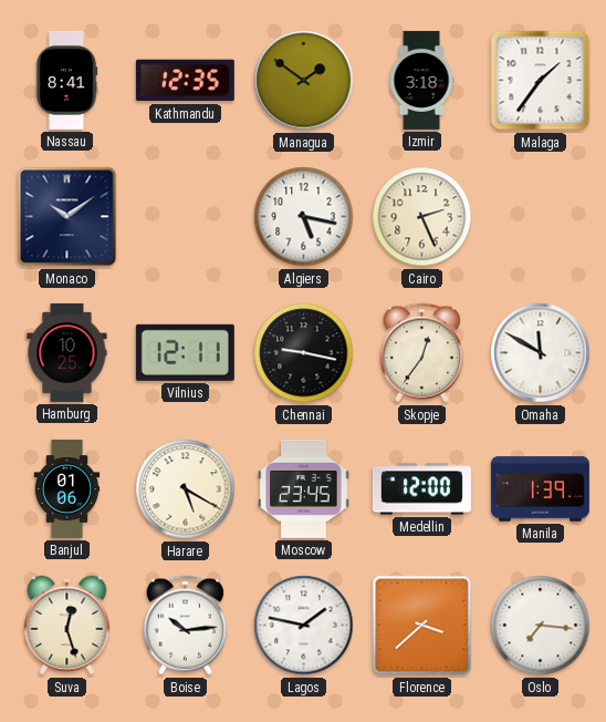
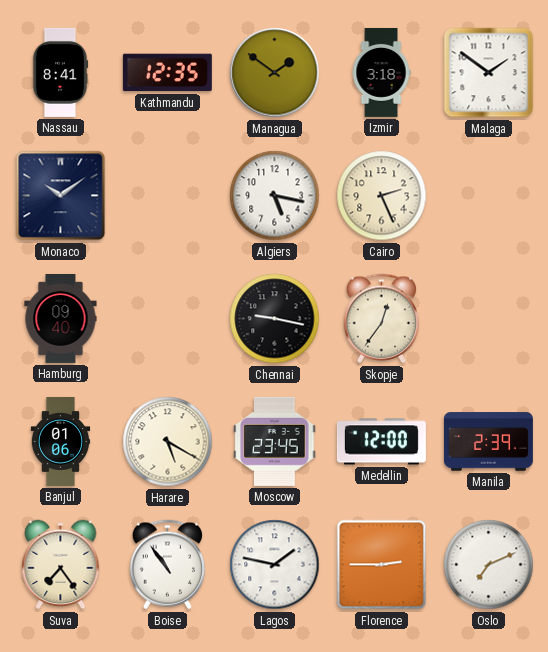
Malaga: 1:36 -> 1:51 (489, 73)
Hamburg: 10:25 -> 09:40 (61, 318)
Vilnius: 12:11 -> none (185, 352)
Omaha: 11:50 -> none (541, 353)
Manila: 1:39 -> 2:39 (488, 442)
Suva: 12:27 -> 7:24 (61, 565)
Boise: 10:14 -> 10:54 (167, 565)
Florence: 3:38 -> 2:45 (382, 565)
Oslo: 7:16 -> 7:11 (489, 565)
